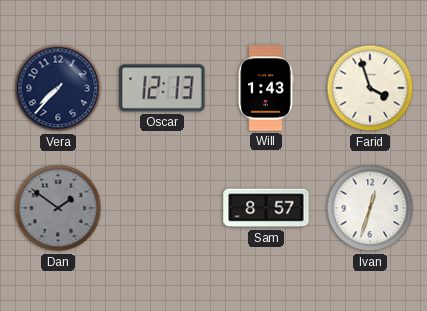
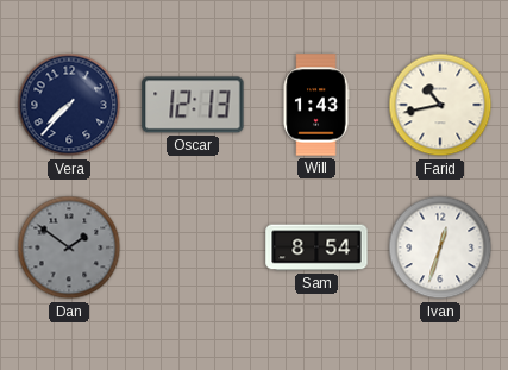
Farid: 3:57 -> 10:43 (440, 105)
Sam: 8:57 -> 8:54 (316, 247)
